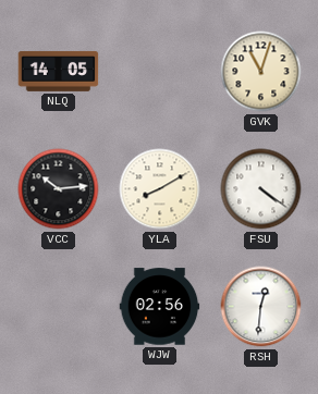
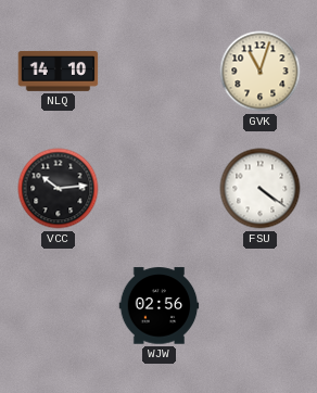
NLQ: 14:05 -> 14:10 (59, 71)
YLA: 8:10 -> none (160, 189)
RSH: 12:31 -> none (261, 307)
